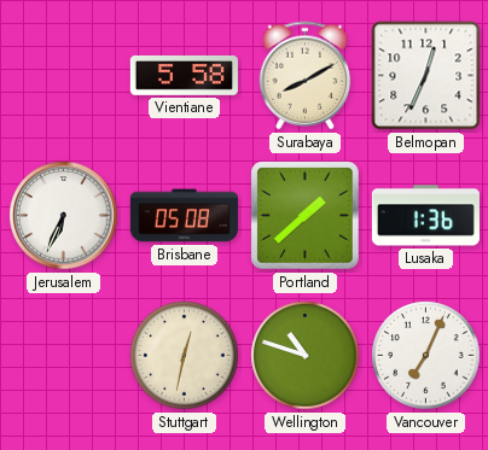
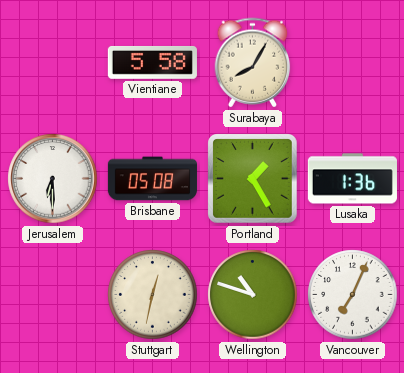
Surabaya: 8:10 -> 8:05 (253, 63)
Belmopan: 12:34 -> none (426, 76)
Jerusalem: 6:34 -> 6:30 (53, 179)
Portland: 1:38 -> 1:25 (253, 179)
